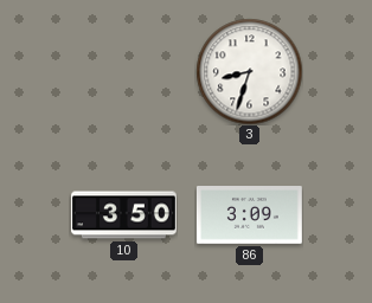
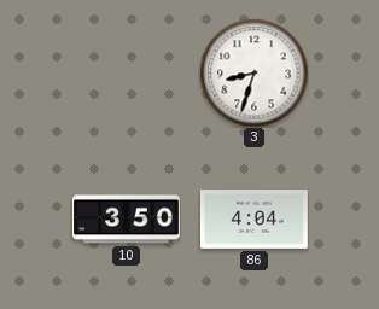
86: 3:09 -> 4:04 (253, 220)
